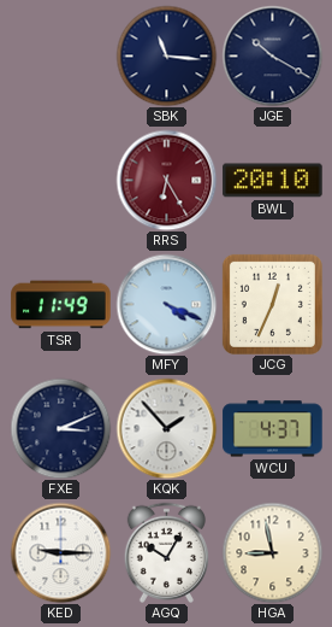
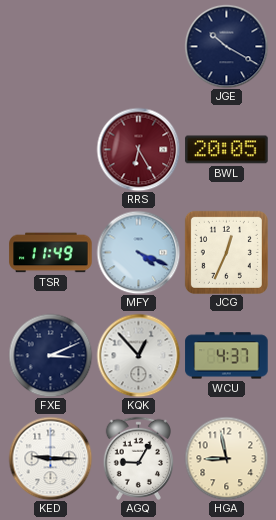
SBK: 11:16 -> none (166, 55)
BWL: 20:10 -> 20:05 (227, 150)
KQK: 1:53 -> 12:53 (138, 355)
AGQ: 10:05 -> 9:05 (138, 458)
